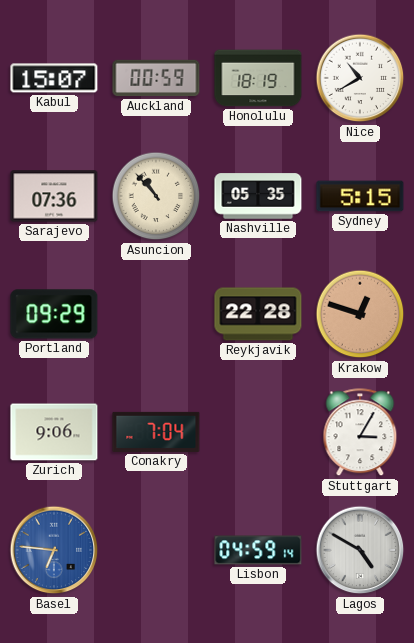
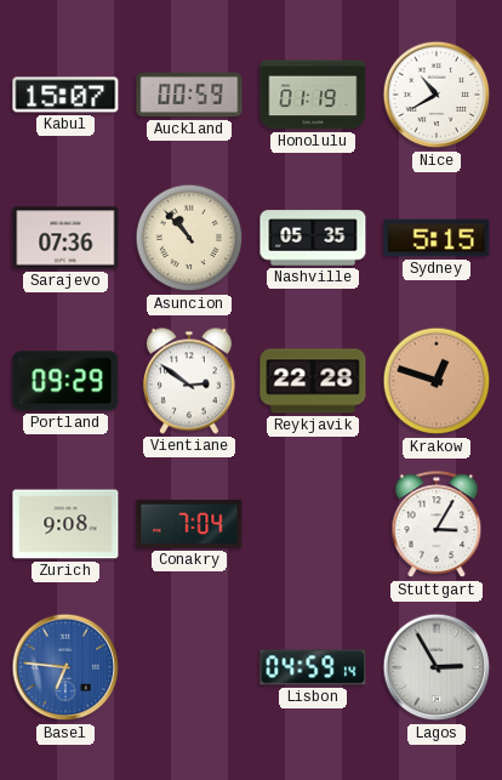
Honolulu: 18:19 -> 01:19 (313, 95)
Vientiane: none -> 2:51 (189, 381)
Zurich: 9:06 -> 9:08 (65, 524)
Lagos: 4:50 -> 2:55 (437, 667)
